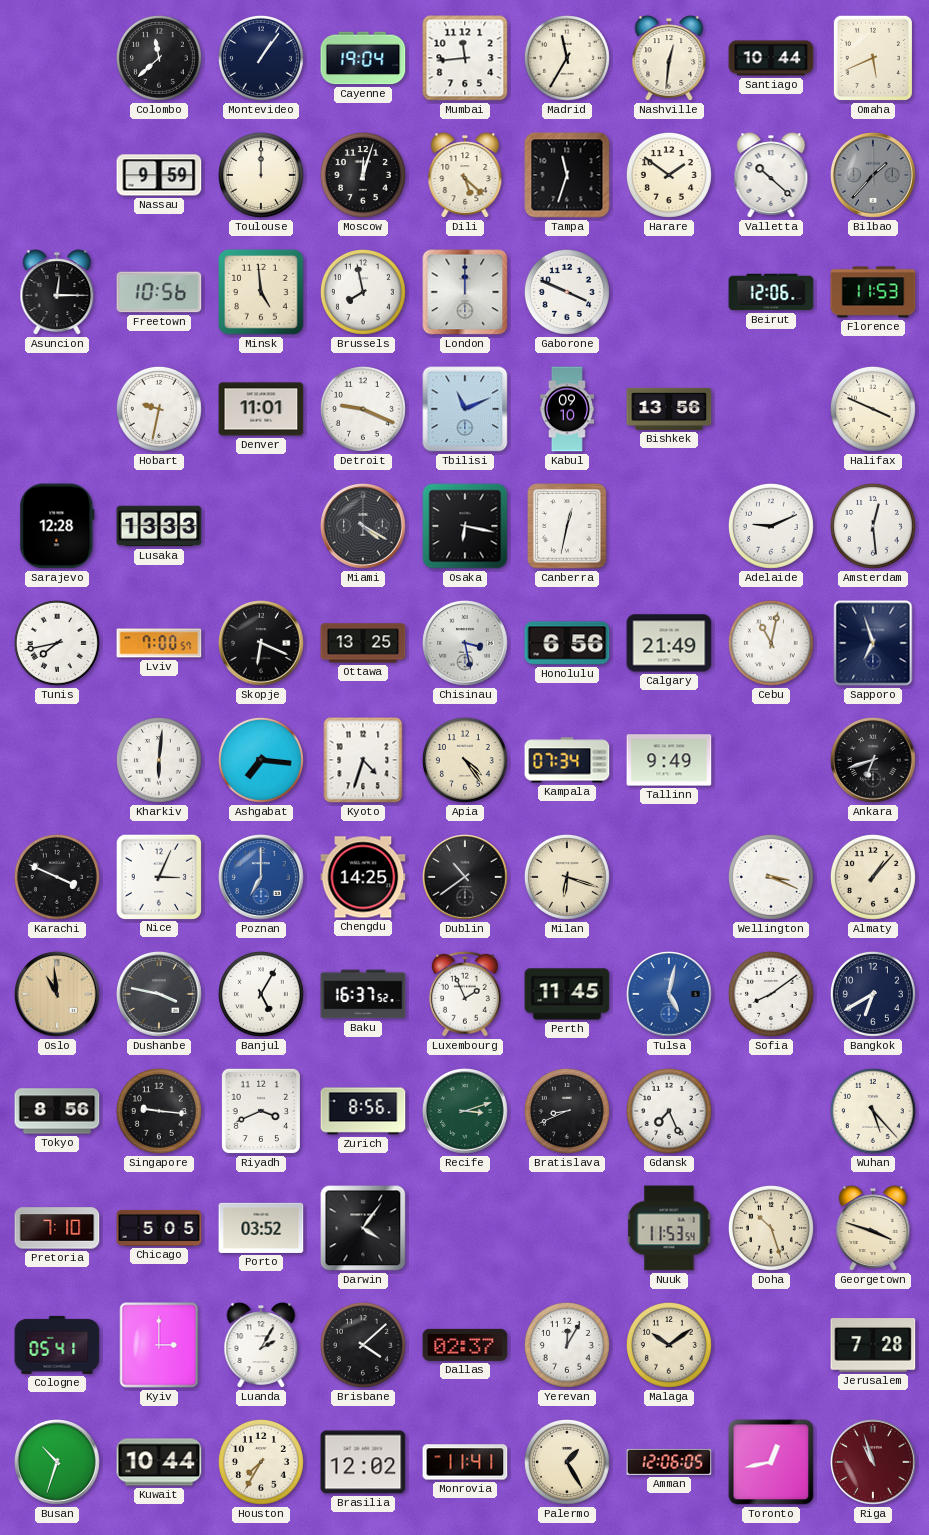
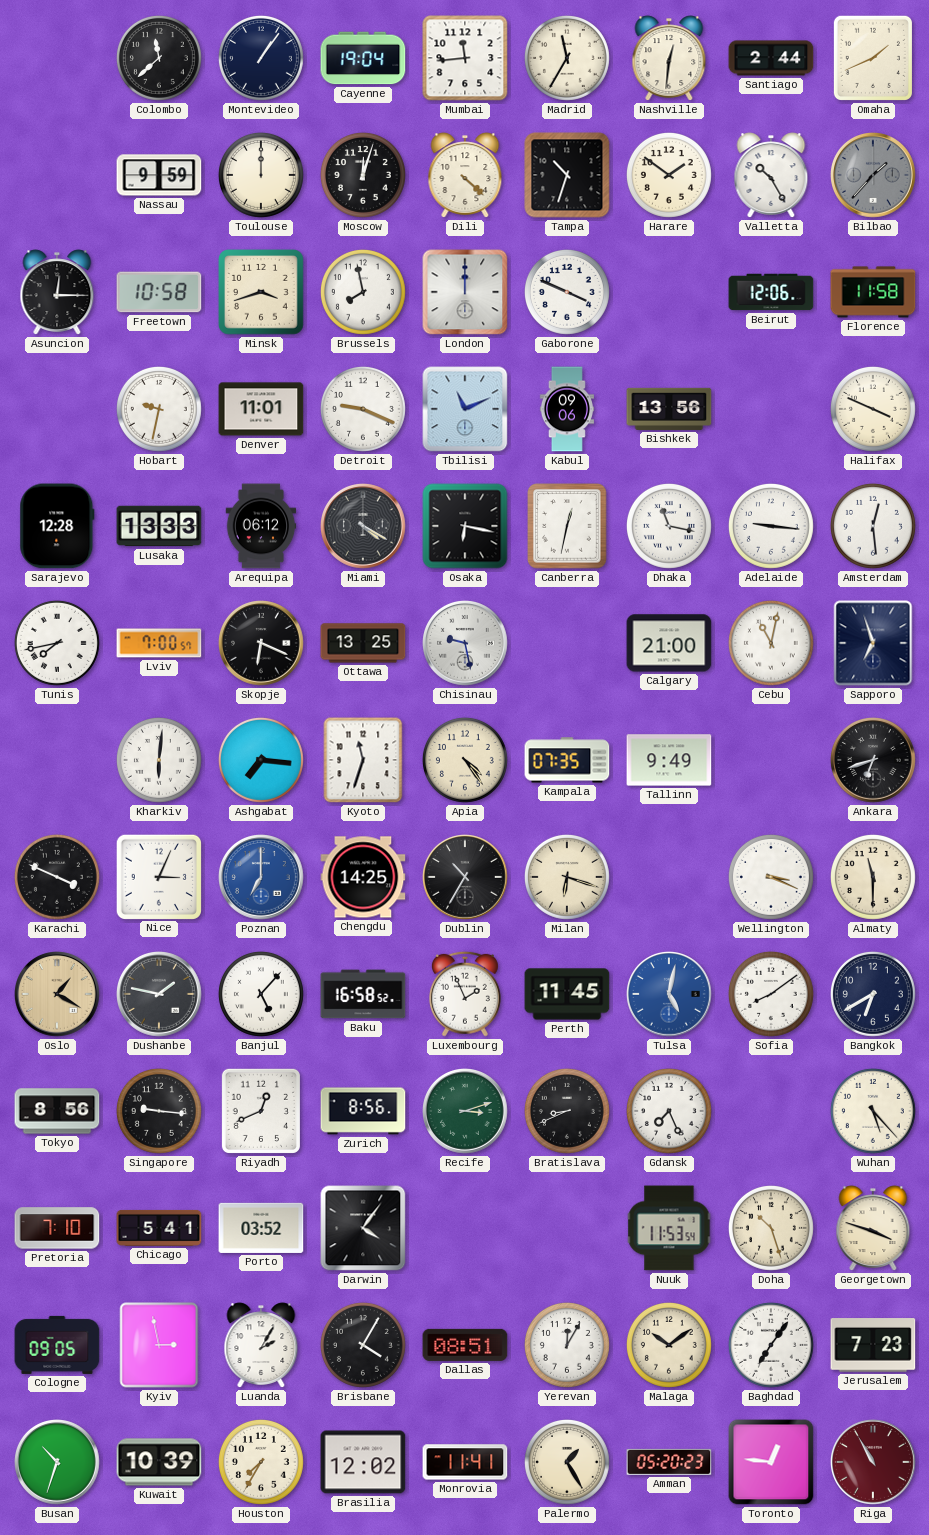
Santiago: 10:44 -> 2:44 (771, 58)
Omaha: 5:41 -> 1:41 (873, 58)
Dili: 5:22 -> 4:22 (465, 175)
Tampa: 11:33 -> 10:33 (567, 175)
Valletta: 10:22 -> 10:25 (771, 175)
Freetown: 10:56 -> 10:58 (159, 292)
Minsk: 4:59 -> 3:42 (261, 292)
Florence: 11:53 -> 11:58 (873, 292)
Kabul: 09:10 -> 09:06 (567, 409)
Arequipa: none -> 06:12 (261, 526)
Dhaka: none -> 11:17 (669, 526)
Adelaide: 9:11 -> 9:16 (771, 526)
Chisinau: 3:28 -> 9:28 (466, 644)
Honolulu: 6:56 -> none (567, 643)
Calgary: 21:49 -> 21:00 (669, 643)
Kyoto: 4:33 -> 11:33 (363, 760)
Kampala: 07:34 -> 07:35 (567, 760)
Dublin: 10:39 -> 10:35 (466, 878)
Almaty: 1:07 -> 11:30 (873, 877)
Oslo: 10:59 -> 1:20 (58, 995)
Dushanbe: 3:47 -> 1:47 (160, 995)
Banjul: 5:05 -> 5:07 (261, 994)
Baku: 16:37 -> 16:58 (363, 994)
Riyadh: 3:41 -> 12:41 (261, 1111)
Chicago: 5:05 -> 5:41 (159, 1228)
Cologne: 05:41 -> 09:05 (57, 1345)
Kyiv: 3:00 -> 2:58 (159, 1345)
Brisbane: 4:08 -> 4:05 (363, 1345)
Dallas: 02:37 -> 08:51 (465, 1345)
Baghdad: none -> 7:06 (771, 1345)
Jerusalem: 7:28 -> 7:23 (873, 1345)
Kuwait: 10:44 -> 10:39 (159, 1462)
Amman: 12:06 -> 05:20 (669, 1462)
Toronto: 12:43 -> 12:46 (771, 1462)
Riga: 10:57 -> 10:55 (874, 1463)
